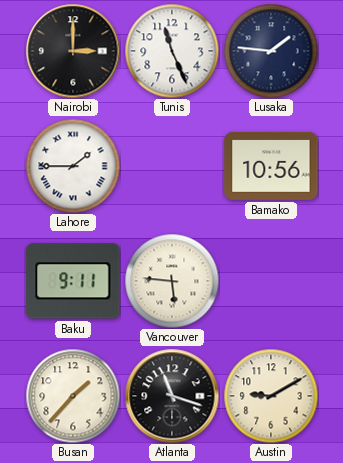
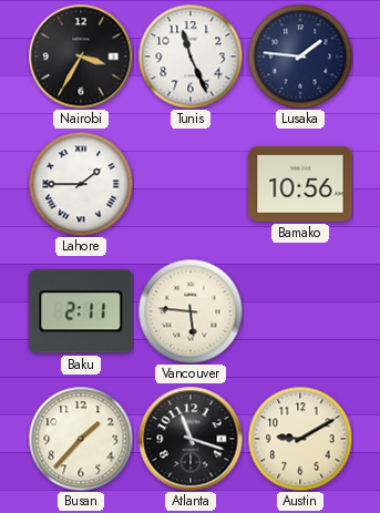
Nairobi: 3:00 -> 3:35 (81, 57)
Baku: 9:11 -> 2:11 (81, 311)
